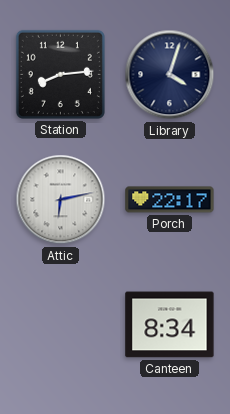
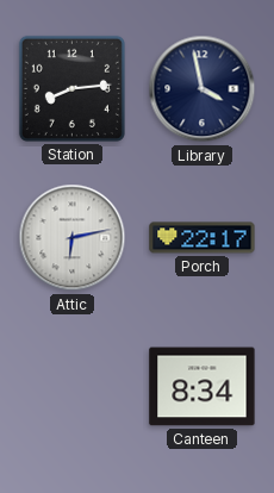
Library: 4:03 -> 3:58 (203, 89)
